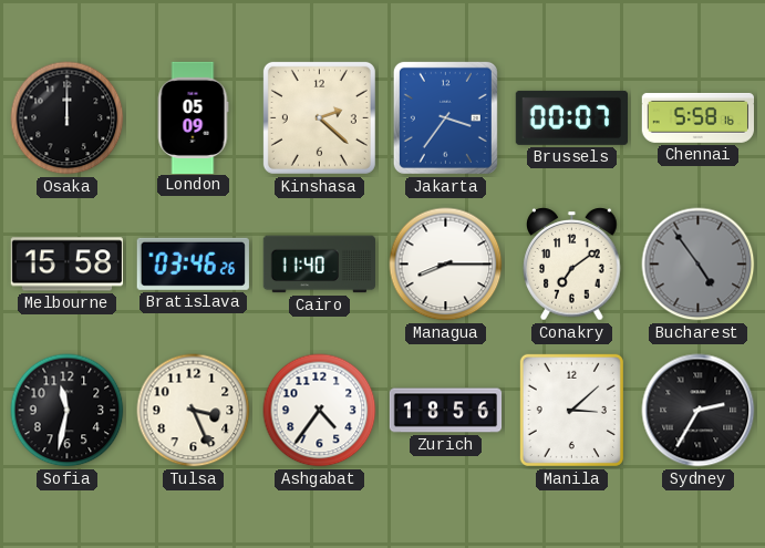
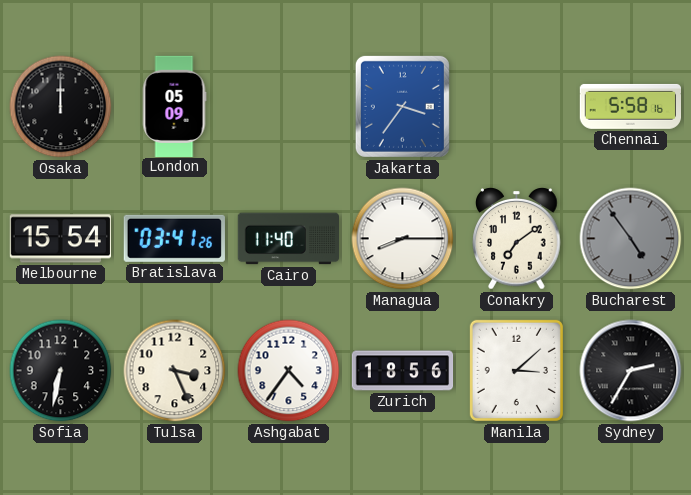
Kinshasa: 2:22 -> none (319, 117)
Brussels: 00:07 -> none (571, 117)
Melbourne: 15:58 -> 15:54 (60, 239)
Bratislava: 03:46 -> 03:41 (174, 238)
Sofia: 11:32 -> 6:32 (61, 371)
